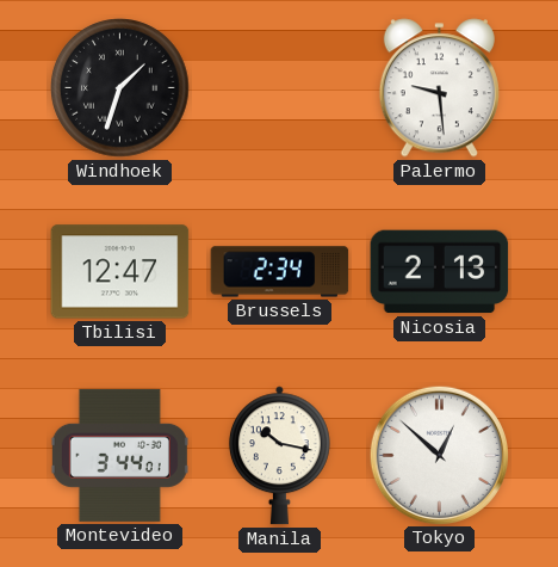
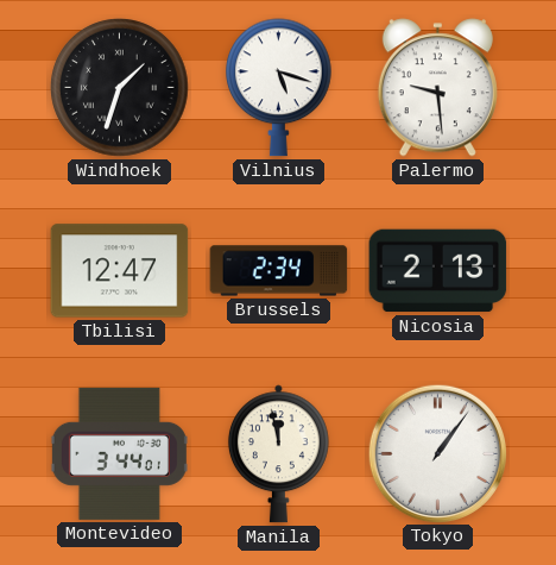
Vilnius: none -> 5:18 (279, 88)
Manila: 10:17 -> 11:58 (278, 454)
Tokyo: 12:52 -> 1:06 (437, 453)
